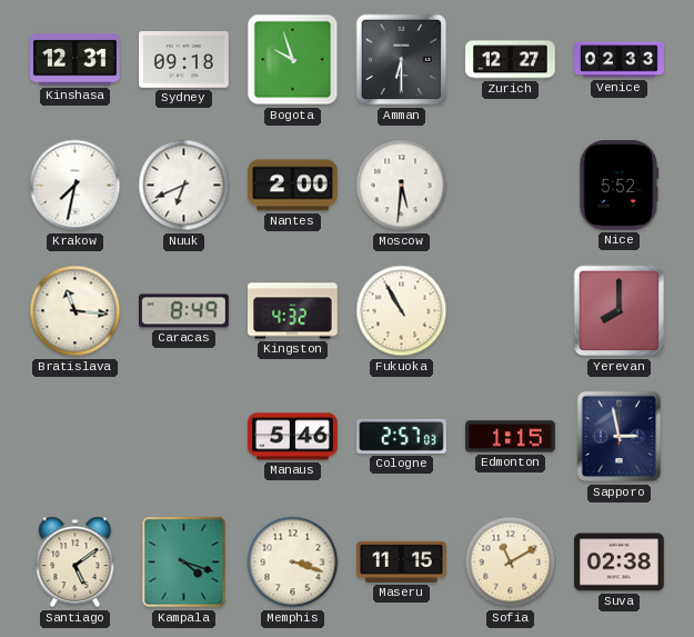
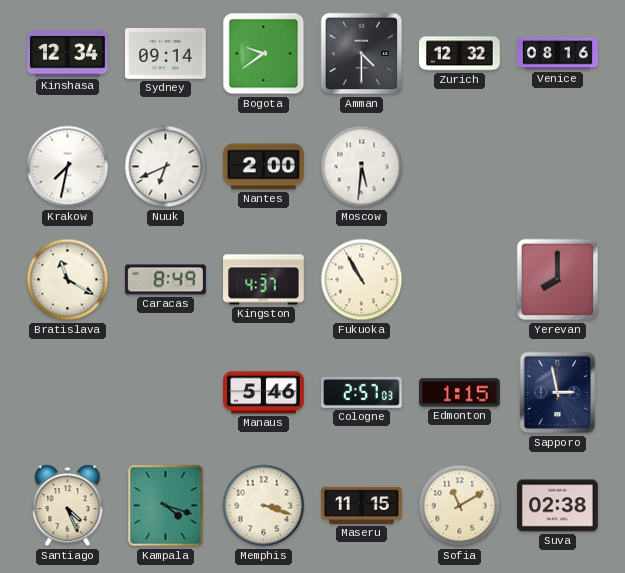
Kinshasa: 12:31 -> 12:34 (68, 54)
Sydney: 09:18 -> 09:14 (166, 54)
Bogota: 9:57 -> 9:39 (264, 54)
Amman: 6:30 -> 4:30 (362, 54)
Zurich: 12:27 -> 12:32 (460, 54)
Venice: 02:33 -> 08:16 (558, 54)
Nice: 5:52 -> none (618, 186)
Bratislava: 11:16 -> 11:20 (68, 280)
Kingston: 4:32 -> 4:37 (264, 280)
Santiago: 5:09 -> 4:26 (68, 506)
